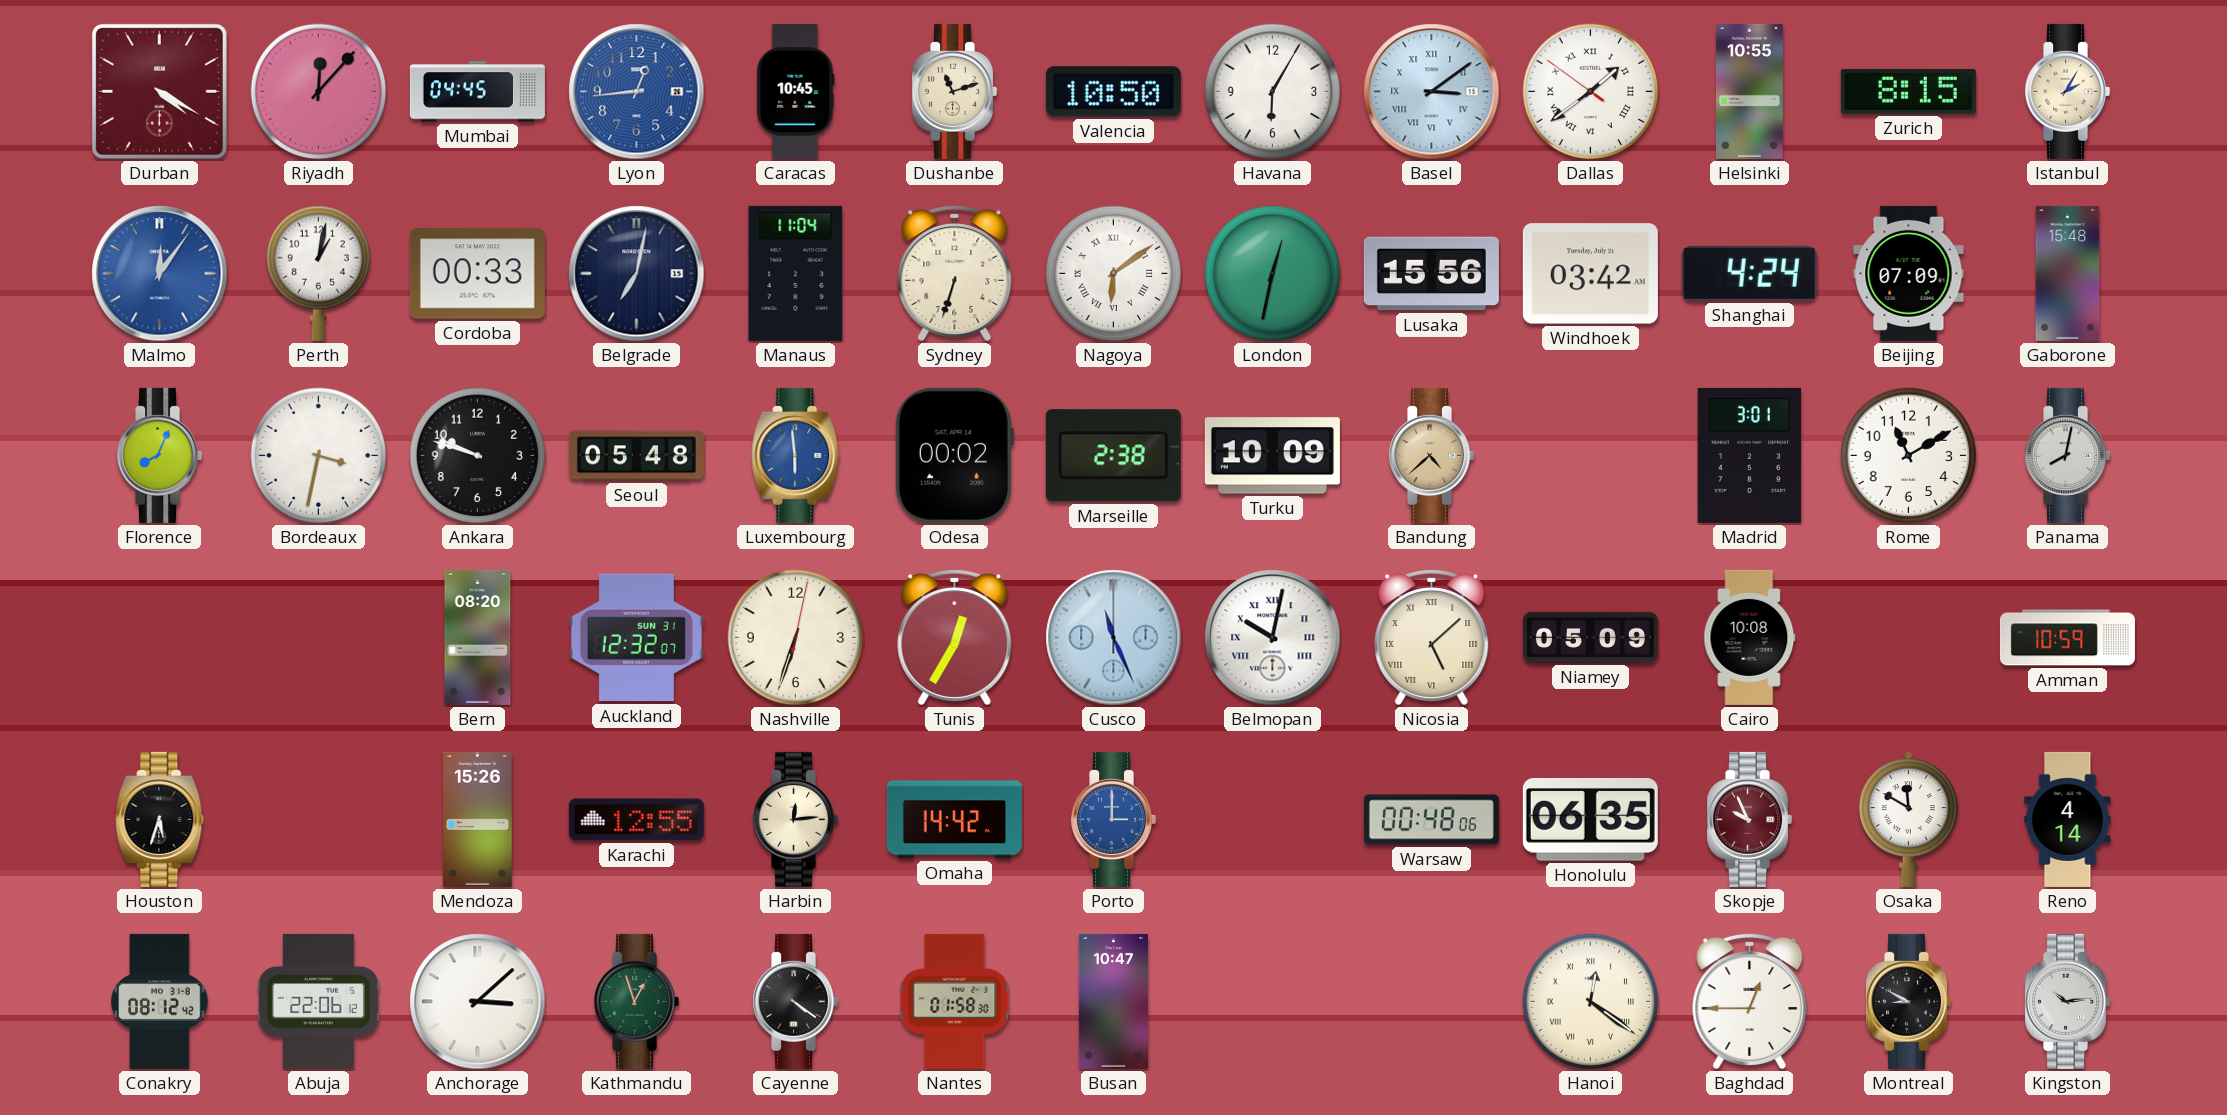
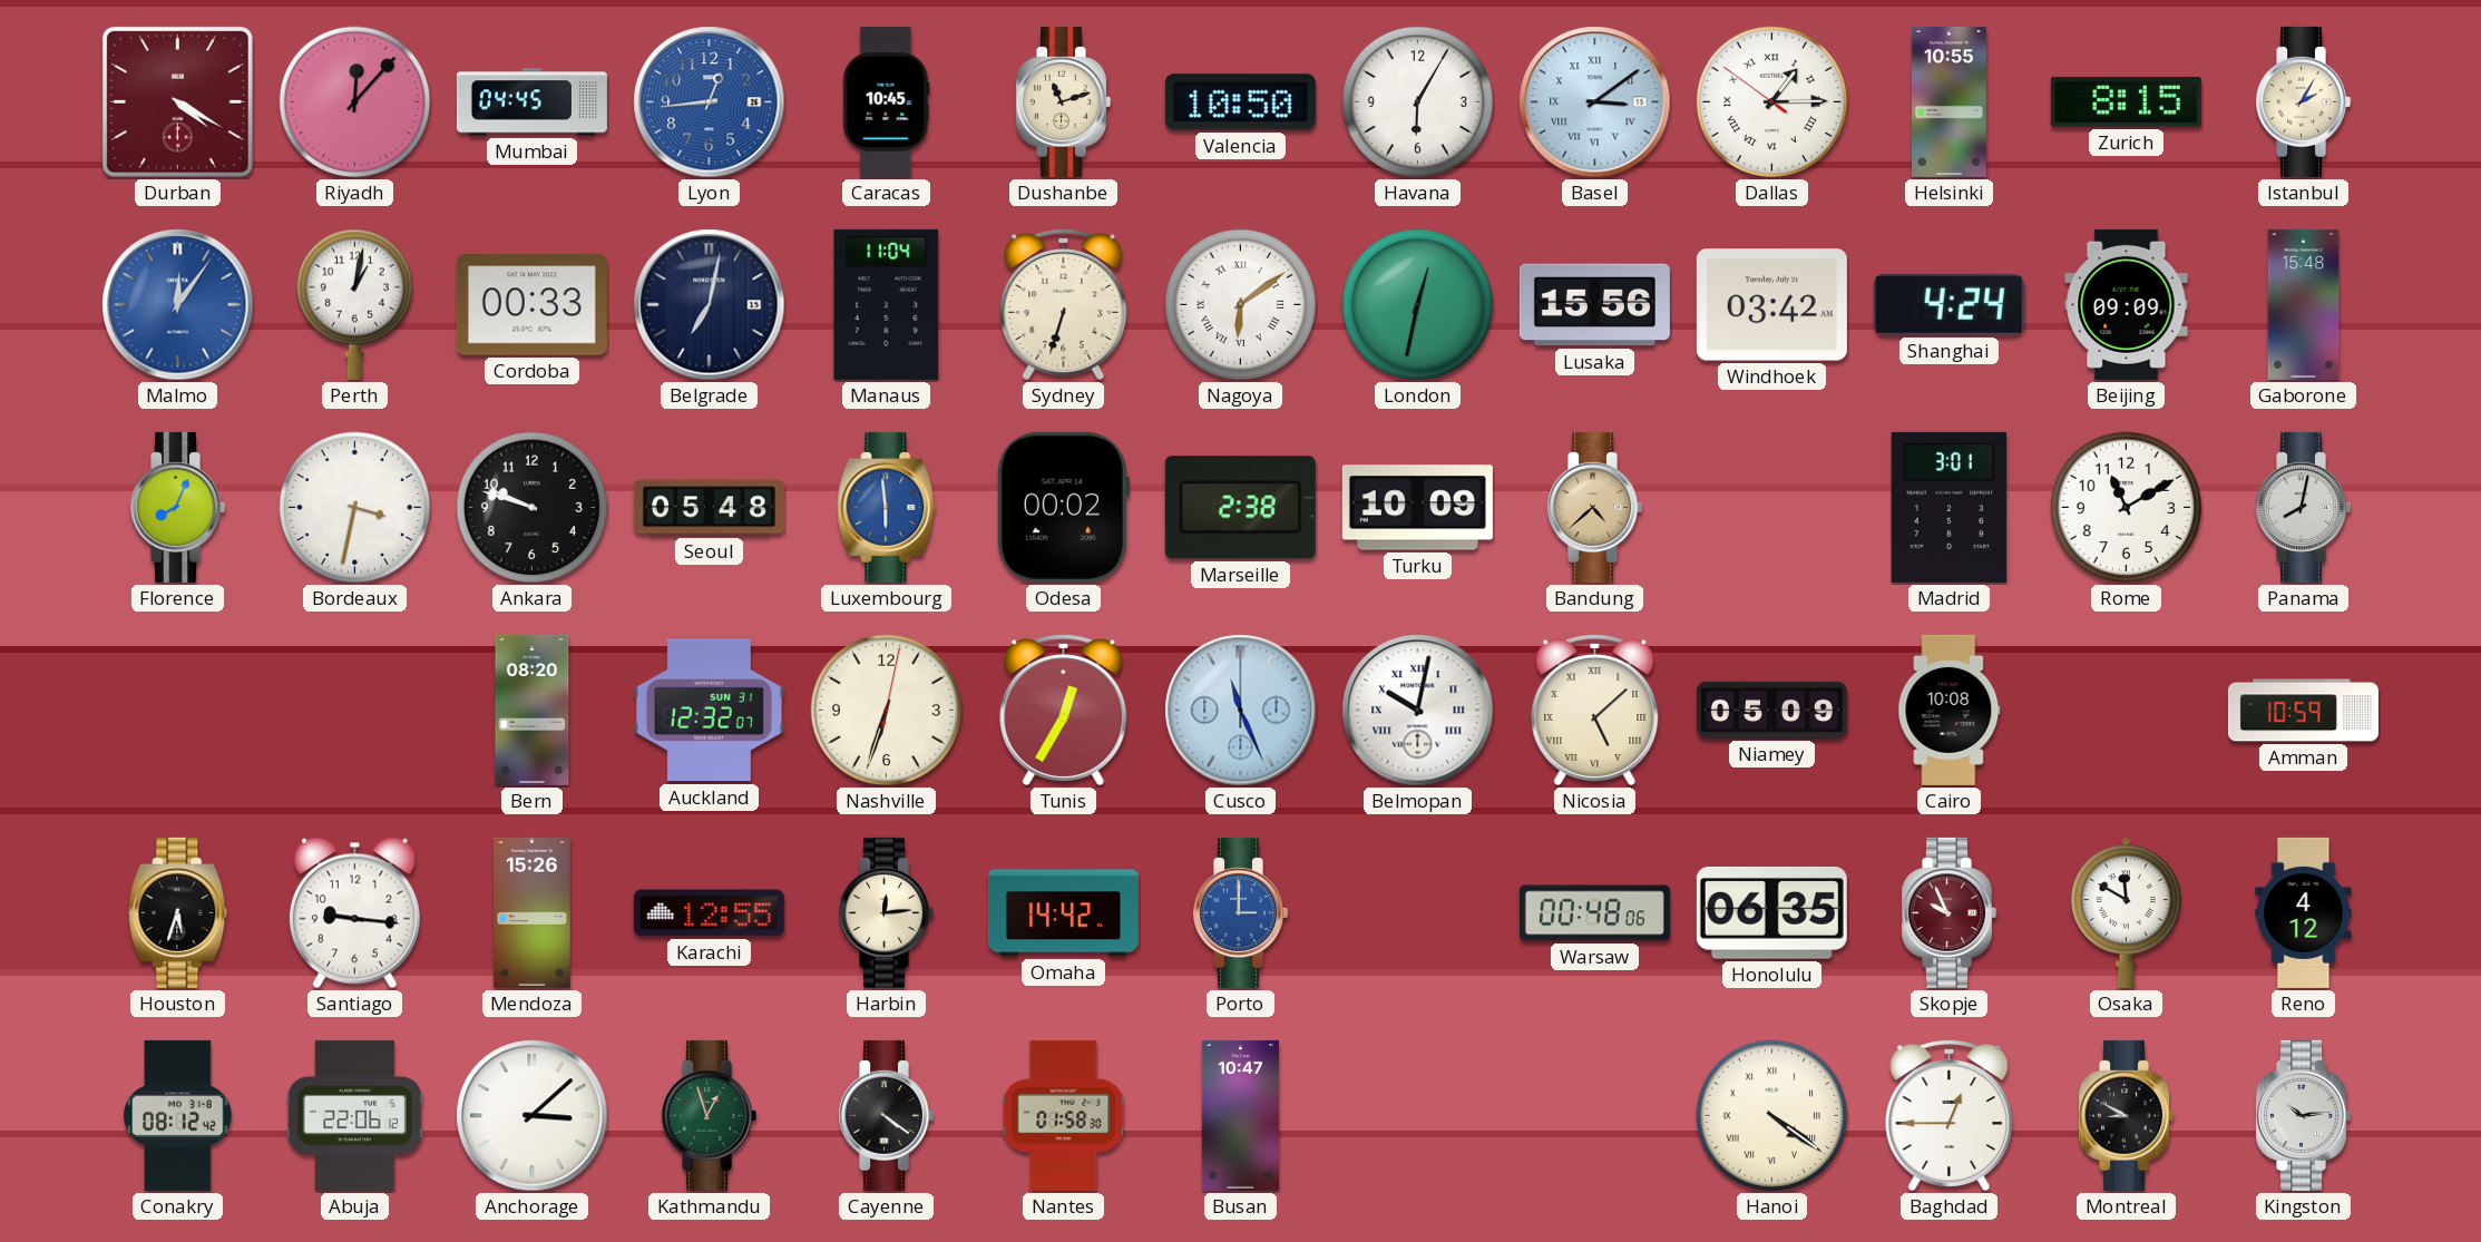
Dallas: 1:38 -> 1:14 (1772, 102)
Beijing: 07:09 -> 09:09 (2127, 304)
Santiago: none -> 9:16 (354, 913)
Reno: 4:14 -> 4:12 (2304, 912)
Hanoi: 12:21 -> 4:21 (1772, 1116)
